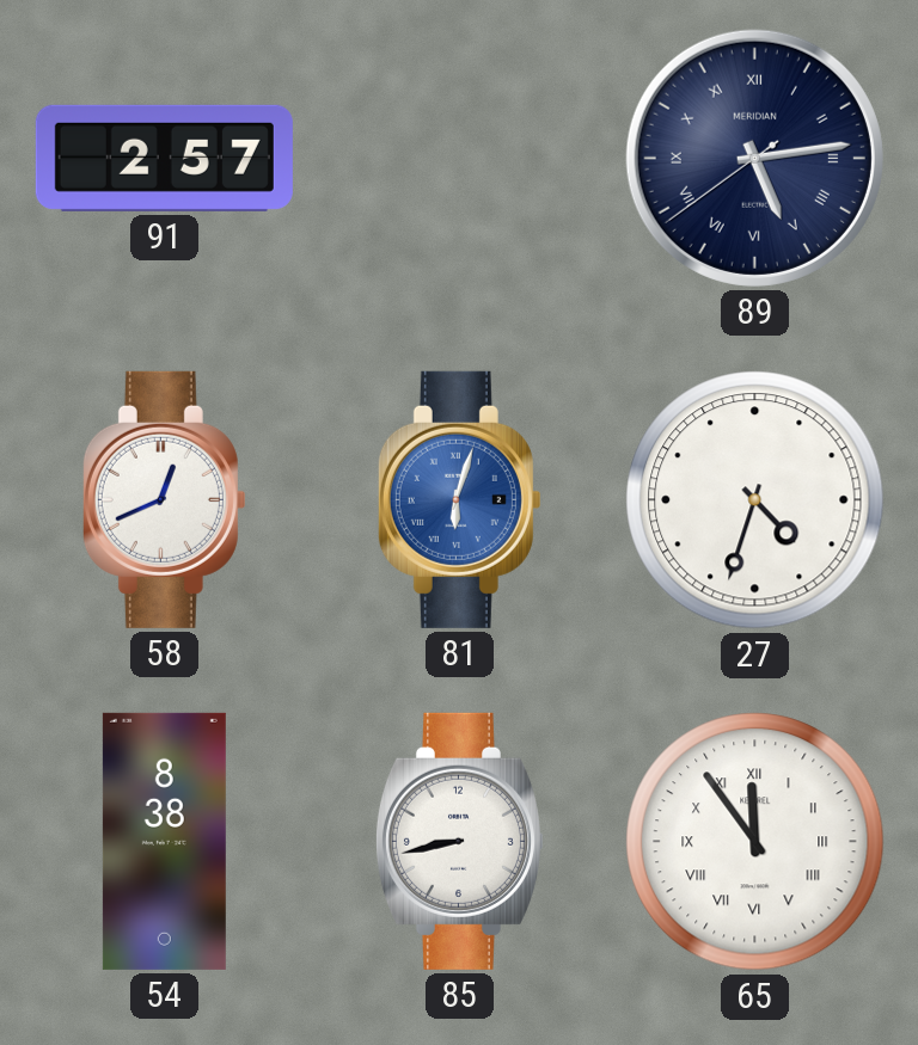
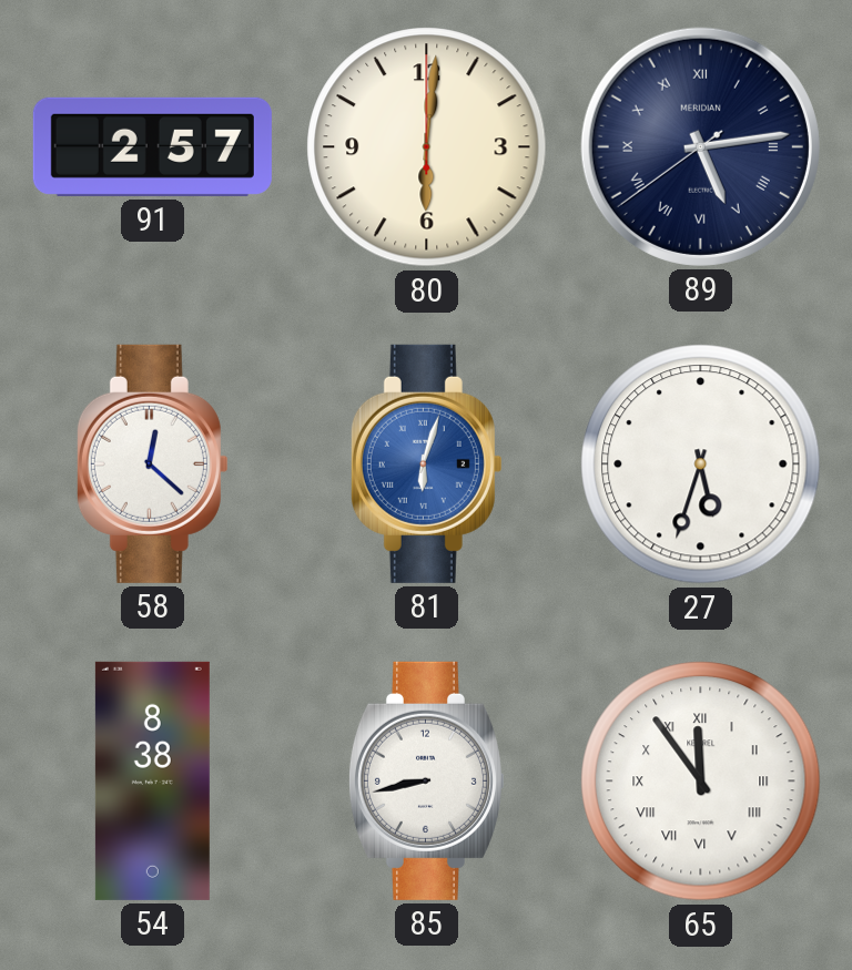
80: none -> 6:01 (427, 147)
58: 12:41 -> 12:22 (152, 463)
27: 4:33 -> 5:33 (701, 464)
